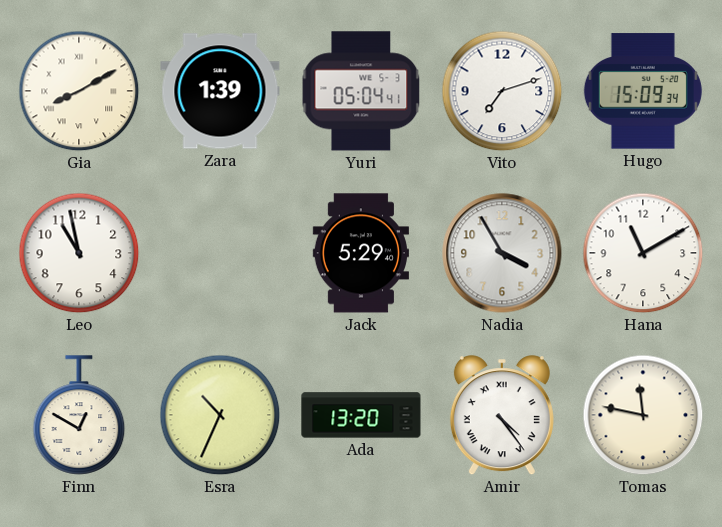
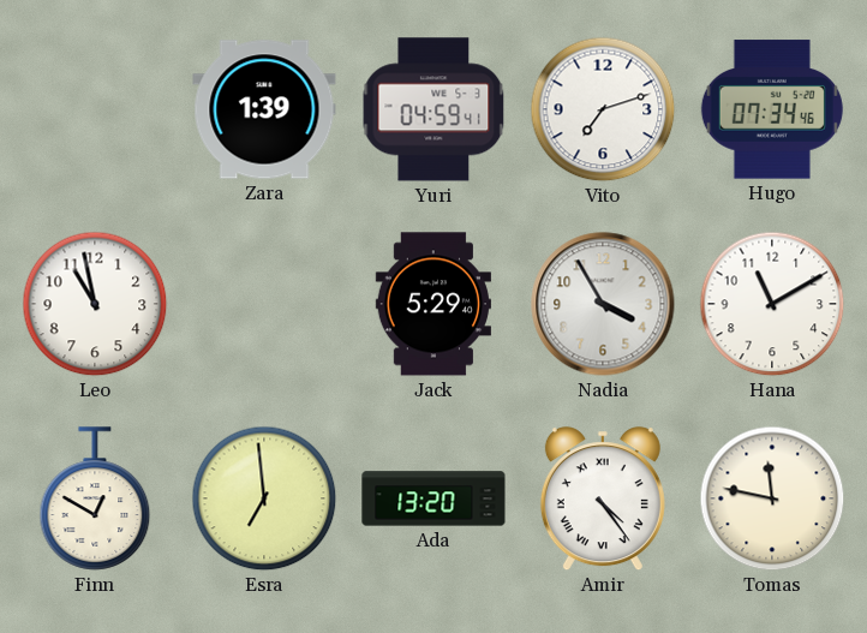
Gia: 8:10 -> none (79, 91)
Yuri: 05:04 -> 04:59 (433, 109)
Hugo: 15:09 -> 07:34 (772, 109)
Esra: 10:34 -> 6:59 (264, 498)
